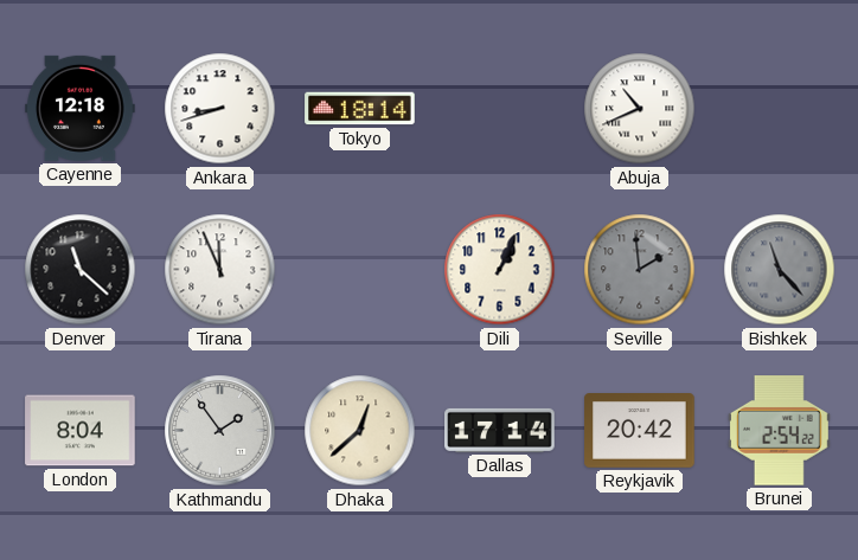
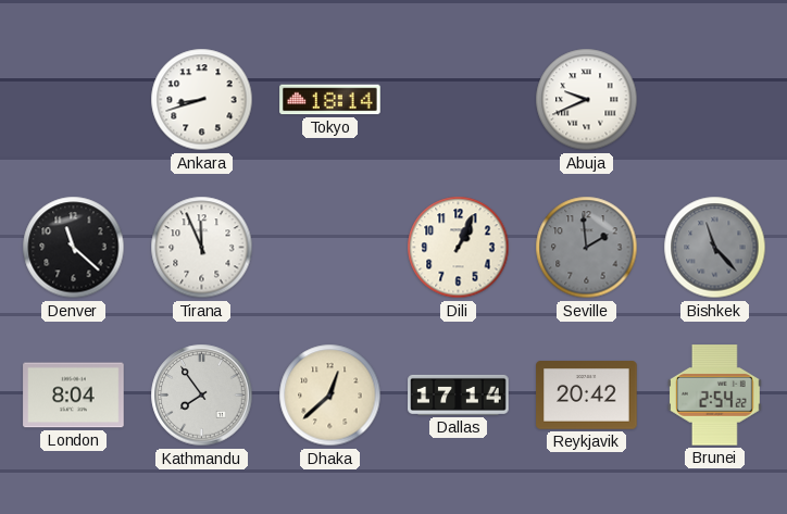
Cayenne: 12:18 -> none (81, 108)
Abuja: 10:41 -> 9:41 (587, 100)
Kathmandu: 1:54 -> 7:54 (202, 396)
